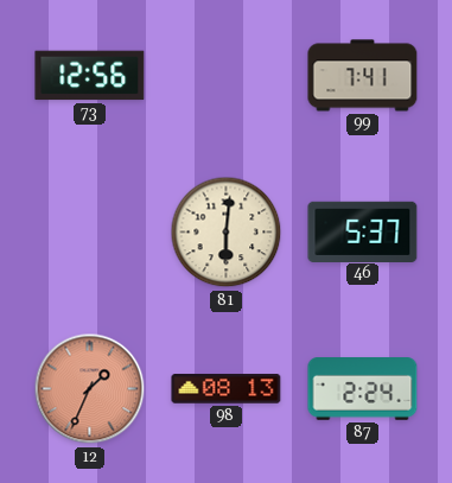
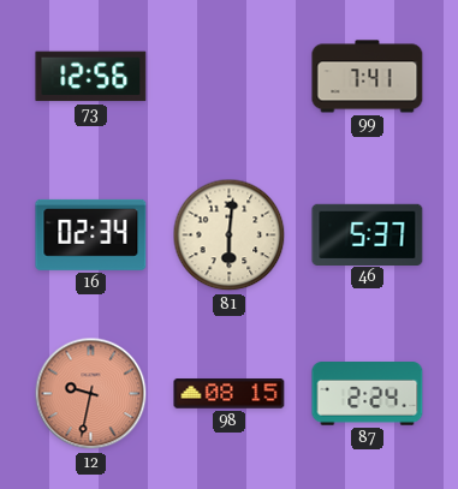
16: none -> 02:34 (91, 234)
12: 1:34 -> 9:32 (91, 394)
98: 08:13 -> 08:15 (230, 394)
